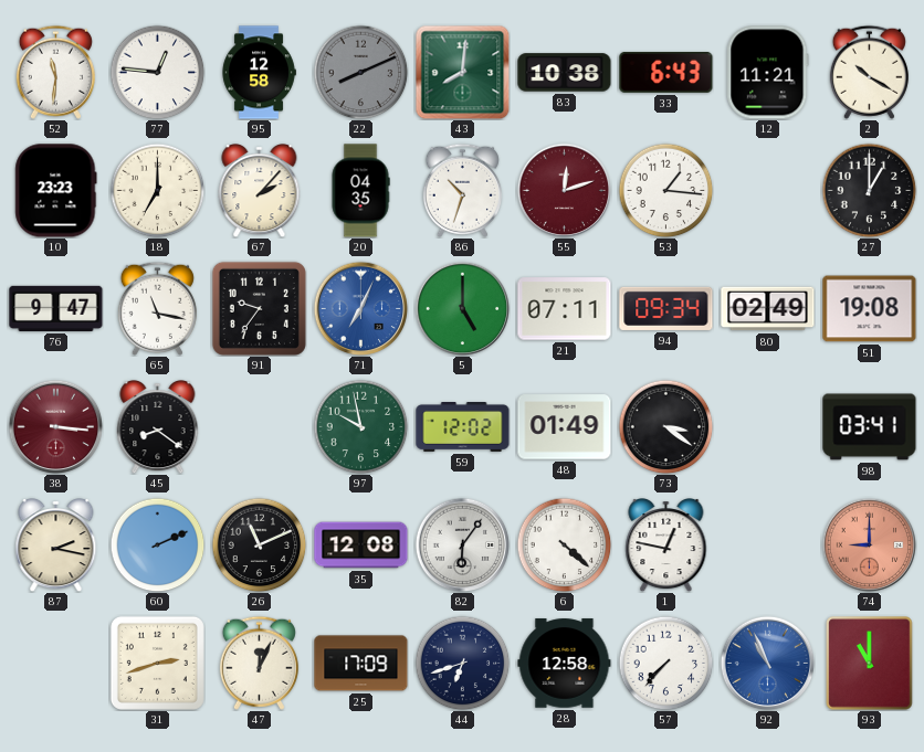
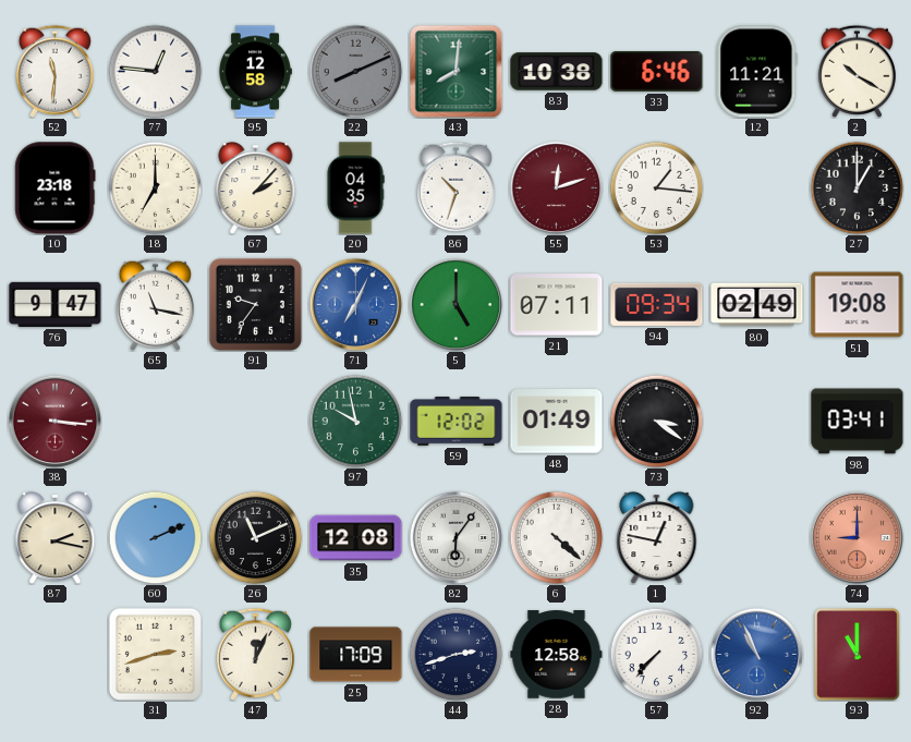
33: 6:43 -> 6:46 (657, 71)
10: 23:23 -> 23:18 (56, 188)
45: 8:21 -> none (158, 427)
44: 6:42 -> 2:42 (456, 654)
